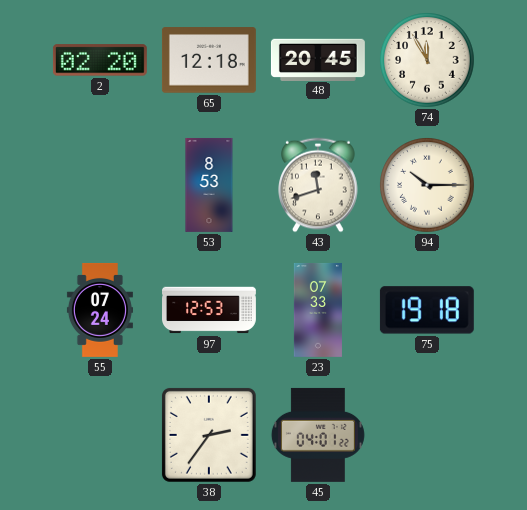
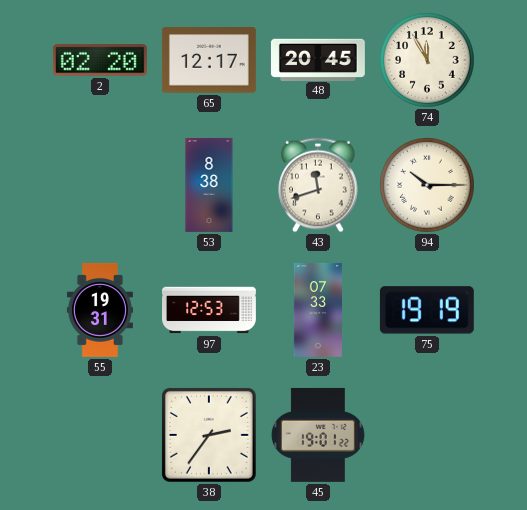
65: 12:18 -> 12:17 (209, 60)
53: 8:53 -> 8:38 (209, 185)
55: 07:24 -> 19:31 (100, 310)
75: 19:18 -> 19:19 (427, 310)
45: 04:01 -> 19:01 (318, 435)
